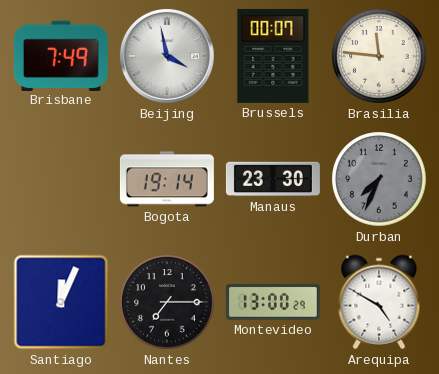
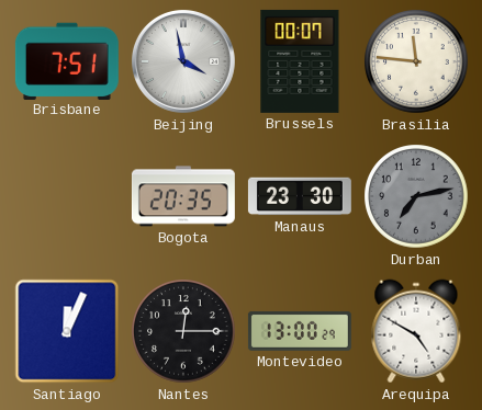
Brisbane: 7:49 -> 7:51 (67, 60)
Bogota: 19:14 -> 20:35 (183, 196)
Durban: 7:34 -> 7:13 (416, 196)
Nantes: 7:15 -> 12:15 (183, 331)
